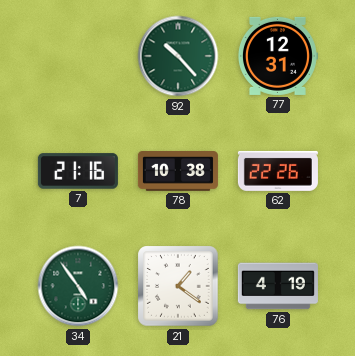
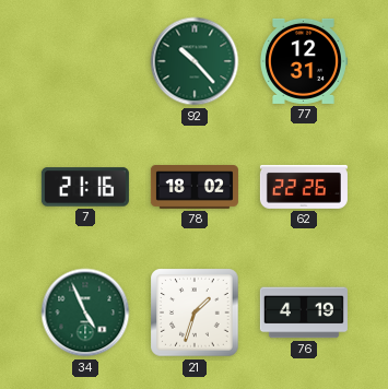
78: 10:38 -> 18:02 (195, 188)
34: 4:54 -> 4:56 (85, 313)
21: 1:21 -> 1:33 (195, 313)
